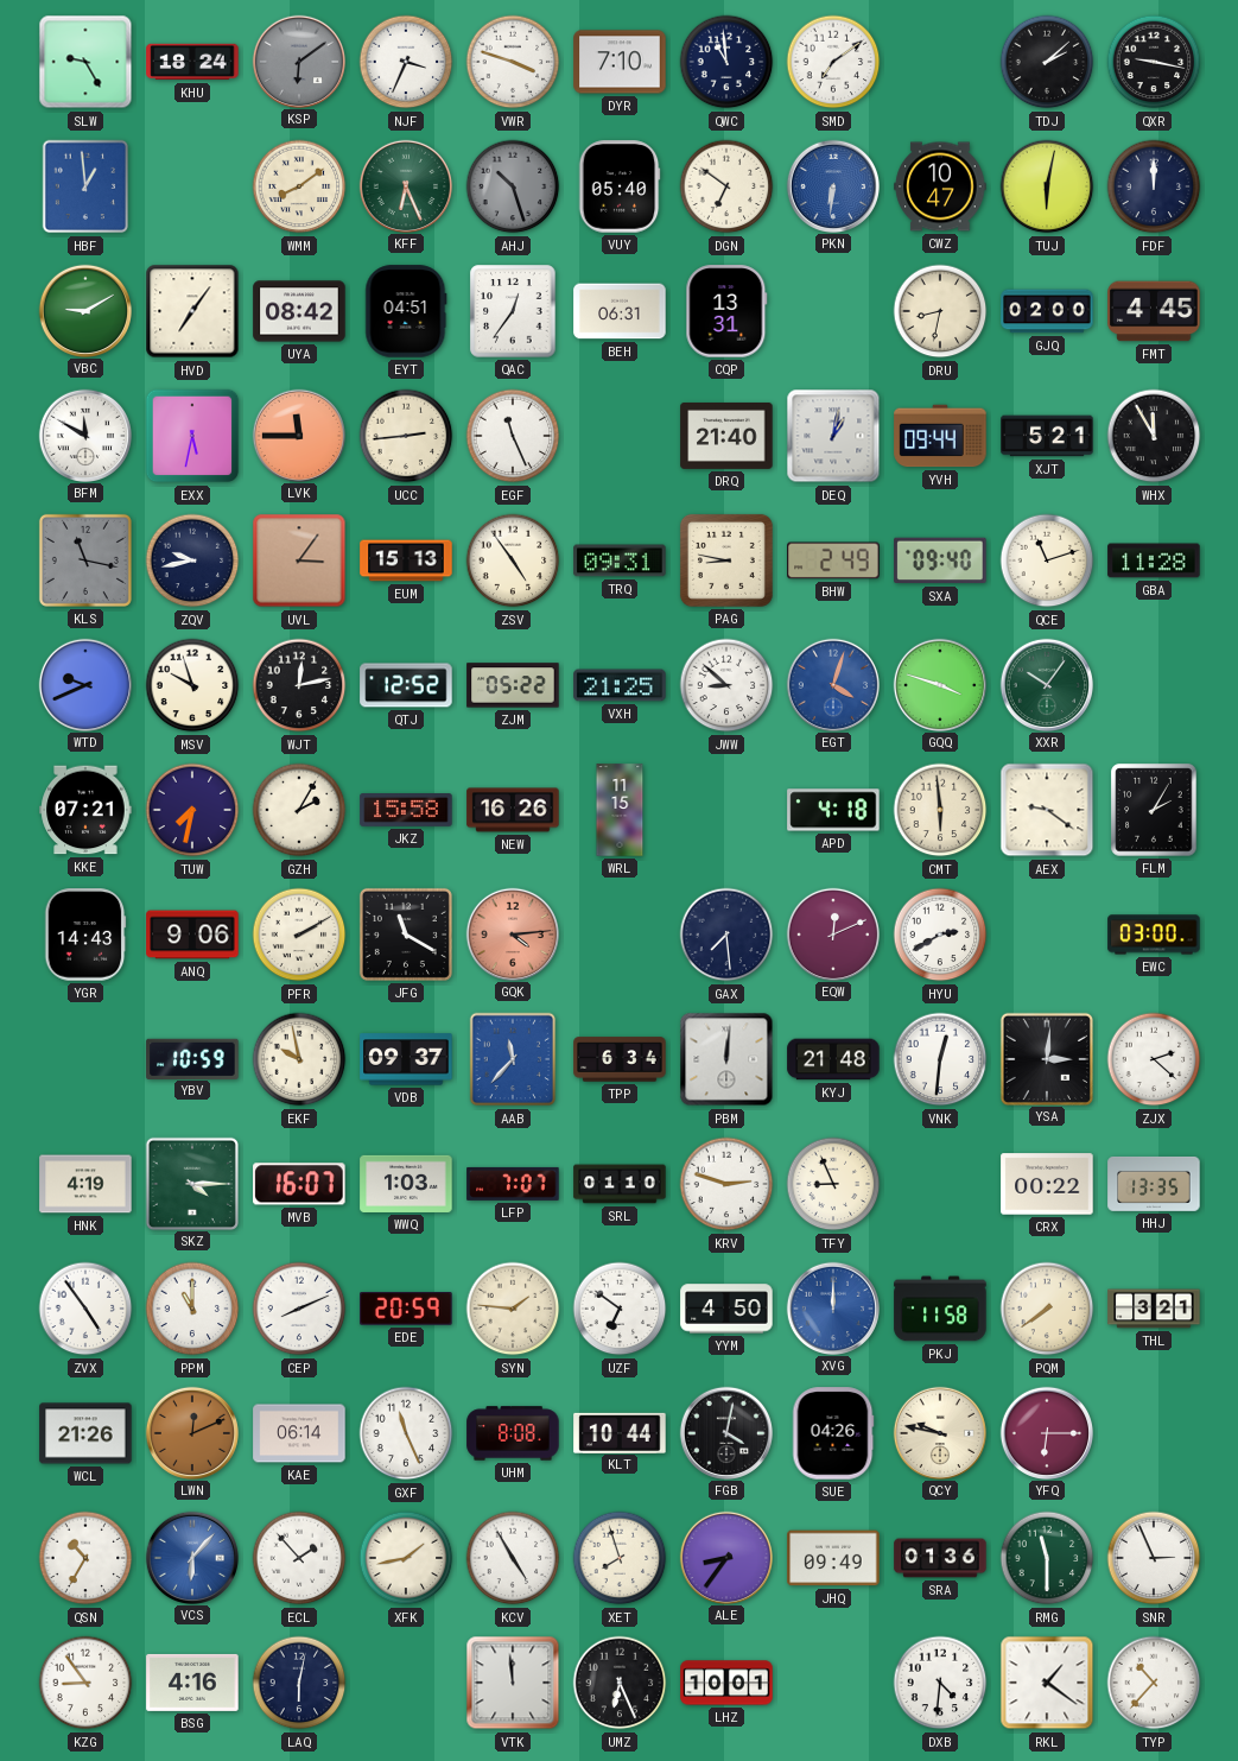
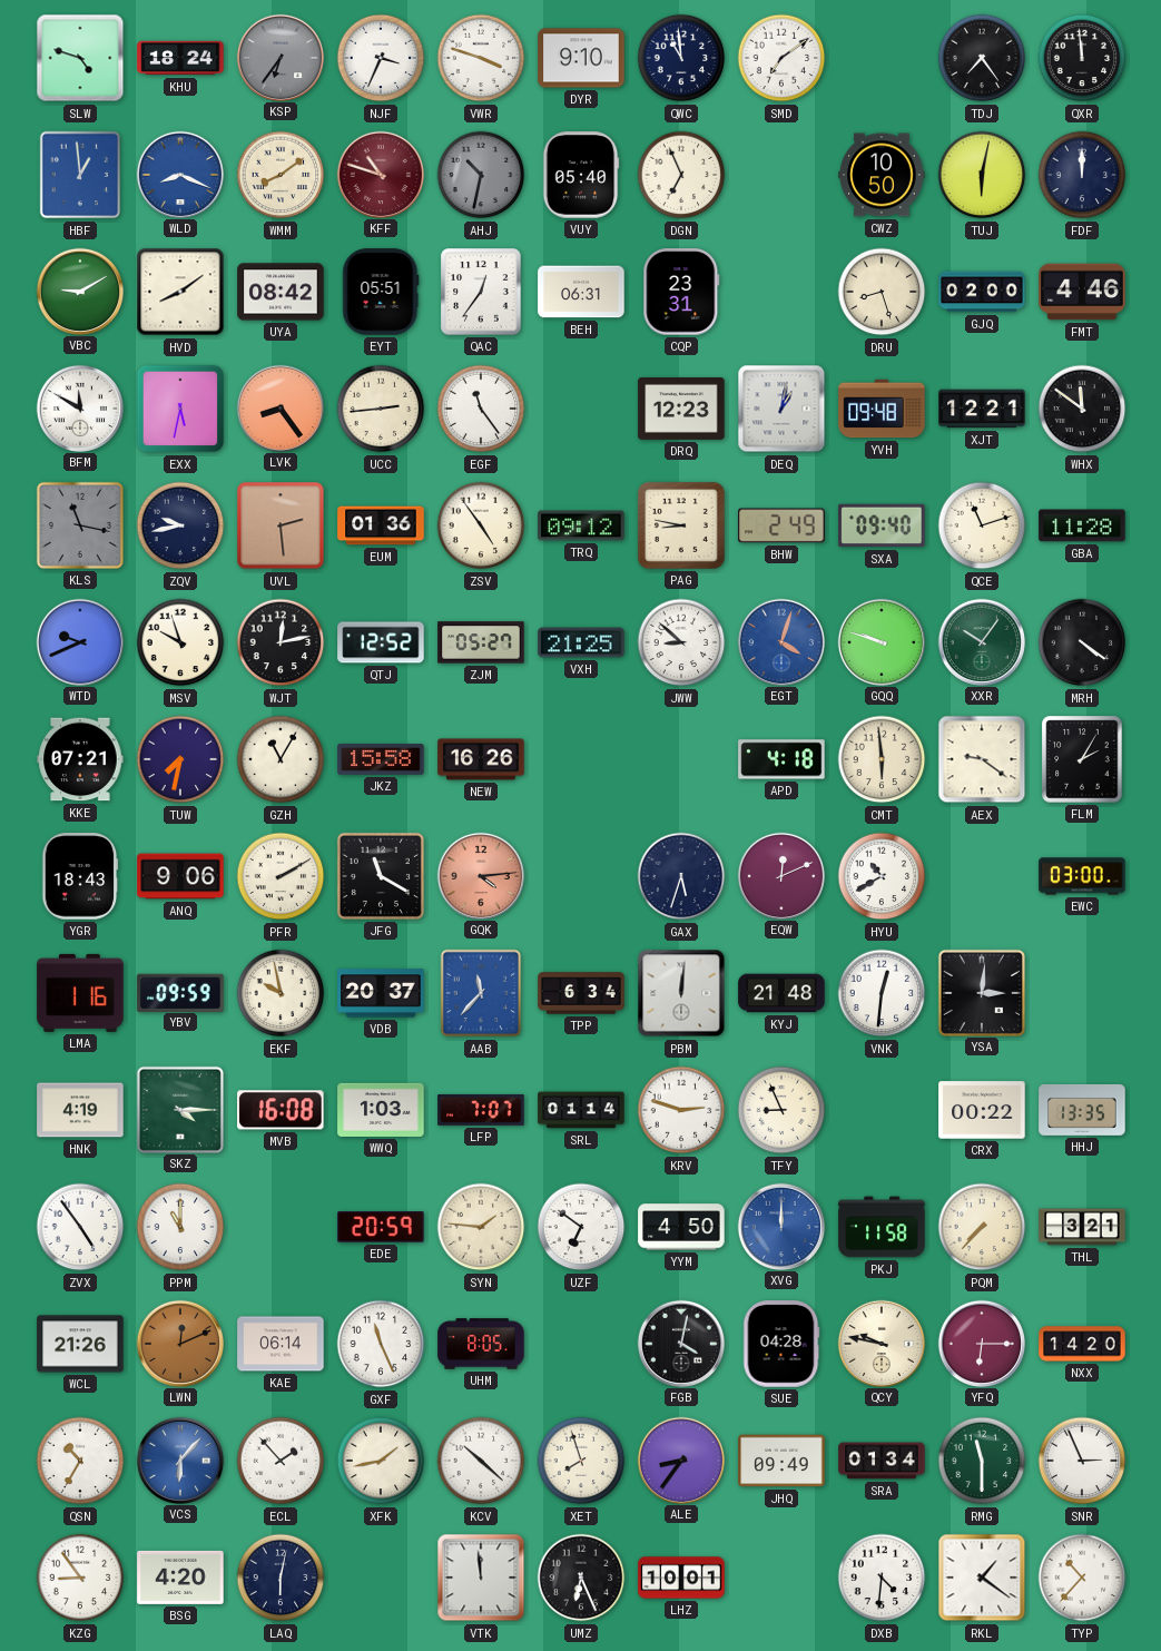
SLW: 9:25 -> 4:48 (80, 58)
KSP: 6:09 -> 6:36 (279, 57)
DYR: 7:10 -> 9:10 (581, 58)
TDJ: 2:08 -> 7:24 (982, 58)
QXR: 9:17 -> 11:59 (1082, 58)
WLD: none -> 8:19 (179, 174)
KFF: 6:26 -> 10:48 (380, 174)
KFF dial: green -> burgundy (380, 174)
AHJ: 10:27 -> 10:32 (481, 175)
DGN: 6:51 -> 6:56 (681, 175)
PKN: 6:31 -> none (832, 185)
CWZ: 10:47 -> 10:50 (882, 175)
HVD: 7:06 -> 8:09 (180, 292)
EYT: 04:51 -> 05:51 (381, 292)
CQP: 13:31 -> 23:31 (681, 292)
DRU: 8:32 -> 8:27 (882, 292)
FMT: 4:45 -> 4:46 (1082, 292)
LVK: 11:45 -> 8:24 (279, 407)
EGF: 11:26 -> 11:24 (481, 409)
DRQ: 21:40 -> 12:23 (681, 409)
YVH: 09:44 -> 09:48 (882, 409)
XJT: 5:21 -> 12:21 (982, 409)
WHX: 11:55 -> 11:51 (1082, 409)
UVL: 3:06 -> 2:29 (281, 525)
EUM: 15:13 -> 01:36 (381, 525)
TRQ: 09:31 -> 09:12 (581, 525)
ZJM: 05:22 -> 05:27 (481, 642)
GQQ: 3:48 -> 9:48 (880, 641)
MRH: none -> 4:21 (1082, 642)
GZH: 2:05 -> 11:05 (281, 759)
WRL: 11:15 -> none (620, 810)
YGR: 14:43 -> 18:43 (80, 876)
GAX: 7:29 -> 5:33 (681, 876)
HYU: 2:40 -> 10:40 (882, 876)
LMA: none -> 1:16 (80, 993)
YBV: 10:59 -> 09:59 (180, 992)
VDB: 09:37 -> 20:37 (381, 993)
ZJX: 2:22 -> none (1154, 1059)
MVB: 16:07 -> 16:08 (281, 1110)
SRL: 01:10 -> 01:14 (581, 1110)
CEP: 8:11 -> none (299, 1309)
PQM: 7:39 -> 7:37 (982, 1227)
UHM: 8:08 -> 8:05 (481, 1344)
KLT: 10:44 -> none (620, 1432)
SUE: 04:26 -> 04:28 (781, 1344)
NXX: none -> 14:20 (1082, 1344)
KCV: 4:55 -> 10:22 (481, 1461)
SRA: 01:36 -> 01:34 (882, 1461)
BSG: 4:16 -> 4:20 (180, 1578)
